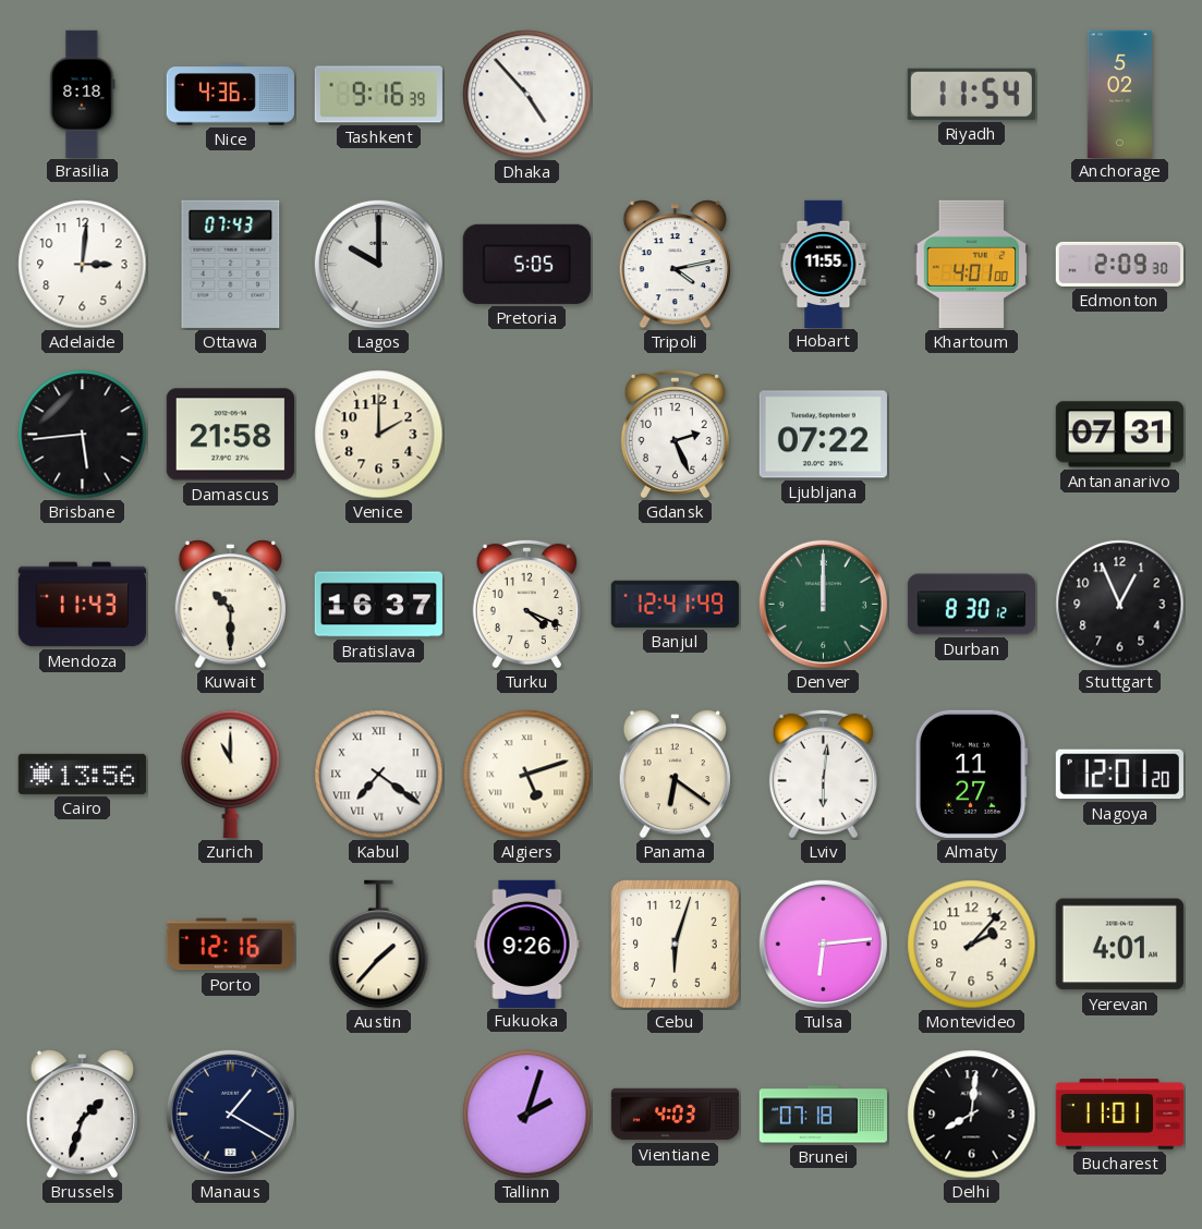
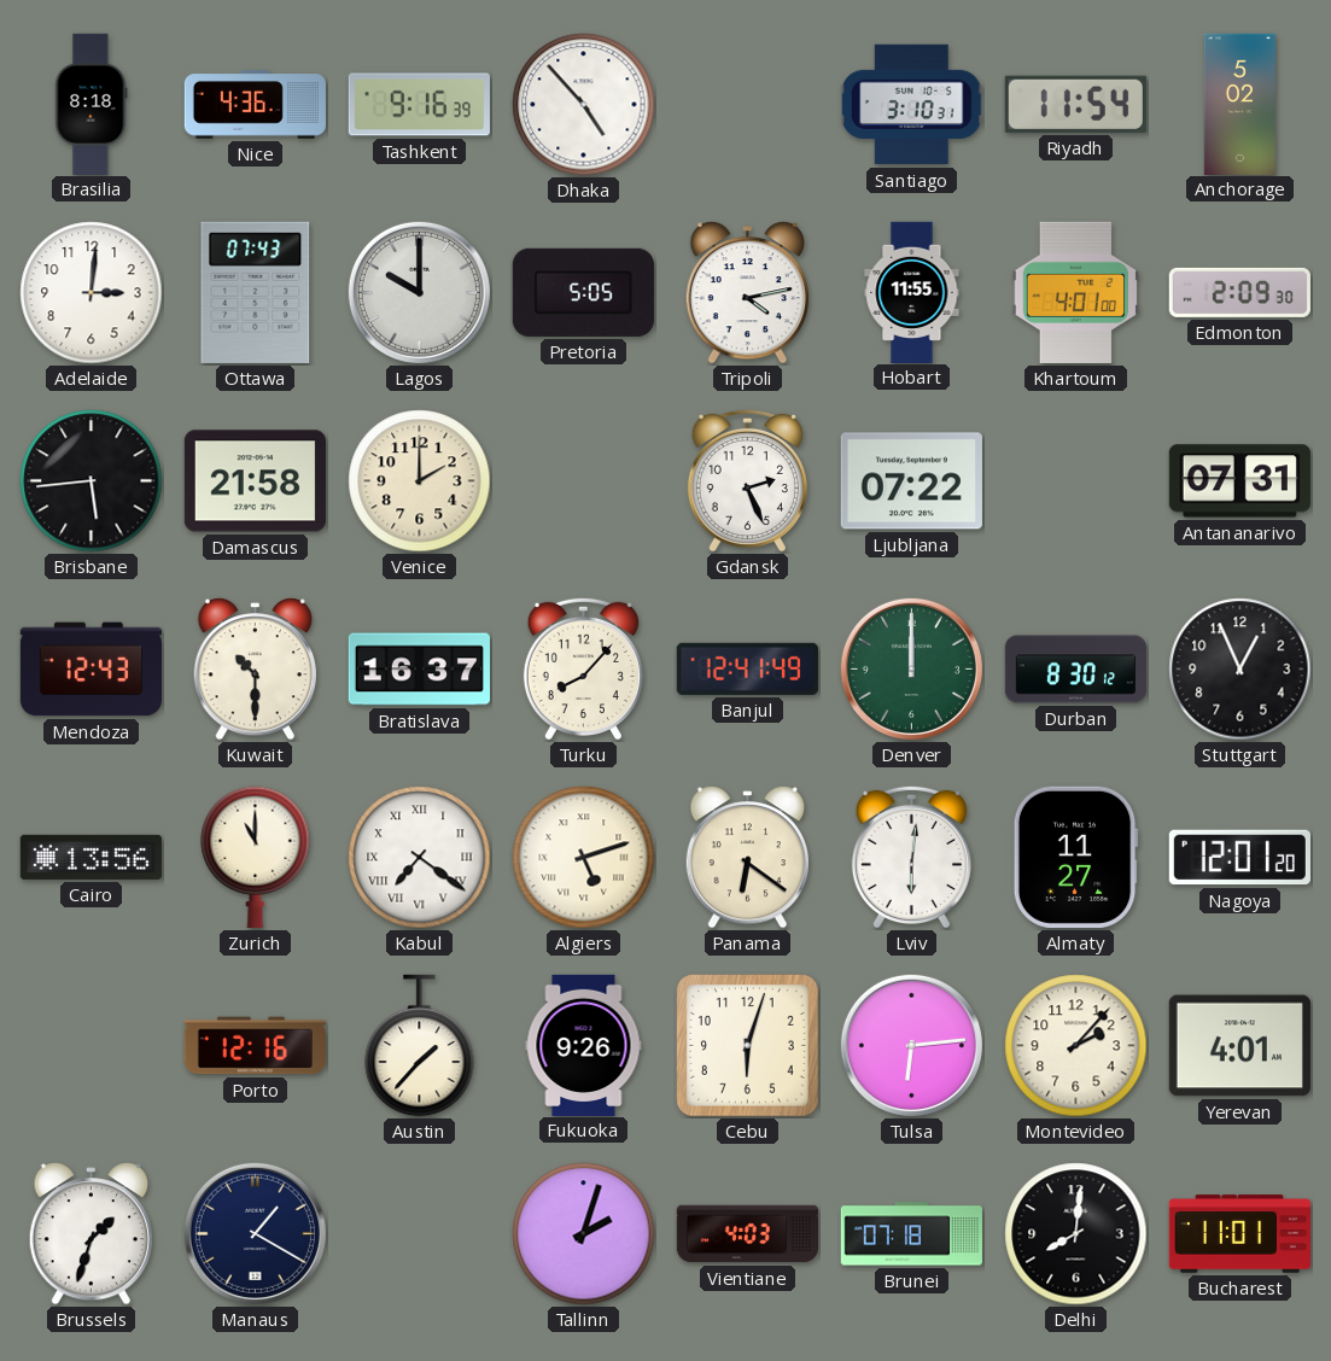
Santiago: none -> 3:10 (911, 105)
Mendoza: 11:43 -> 12:43 (91, 670)
Turku: 4:19 -> 8:07 (583, 668)
